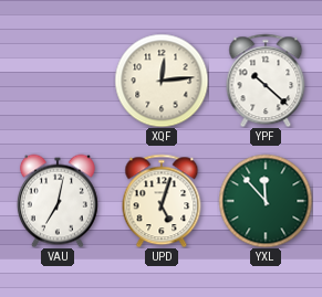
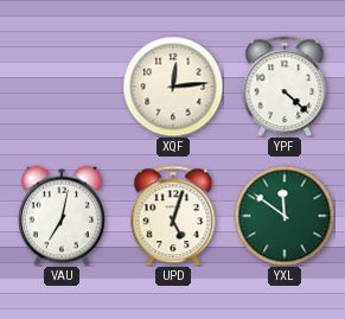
YPF: 10:22 -> 4:22 (285, 87)
YXL: 11:53 -> 11:51 (285, 216)
